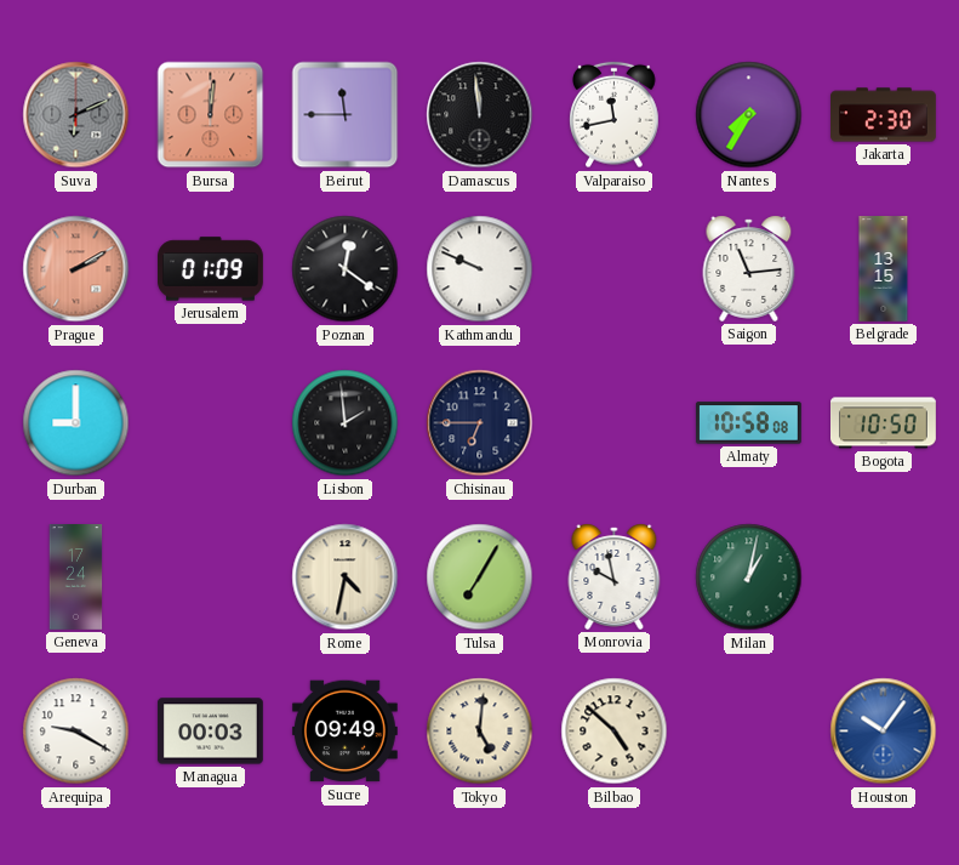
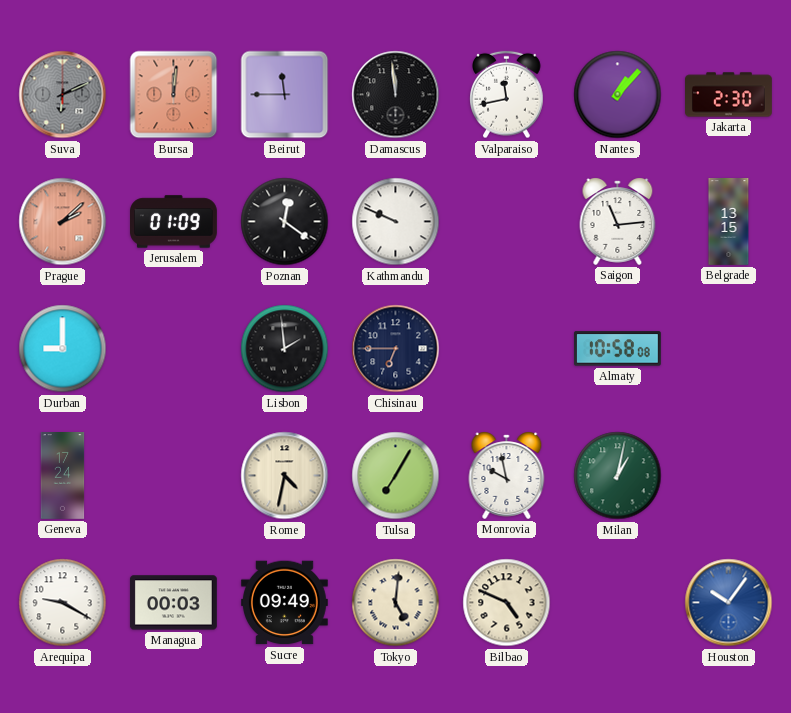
Nantes: 7:35 -> 1:07 (618, 95)
Prague: 2:10 -> 2:08 (63, 222)
Bogota: 10:50 -> none (884, 423)
Bilbao: 4:52 -> 4:49 (507, 603)
